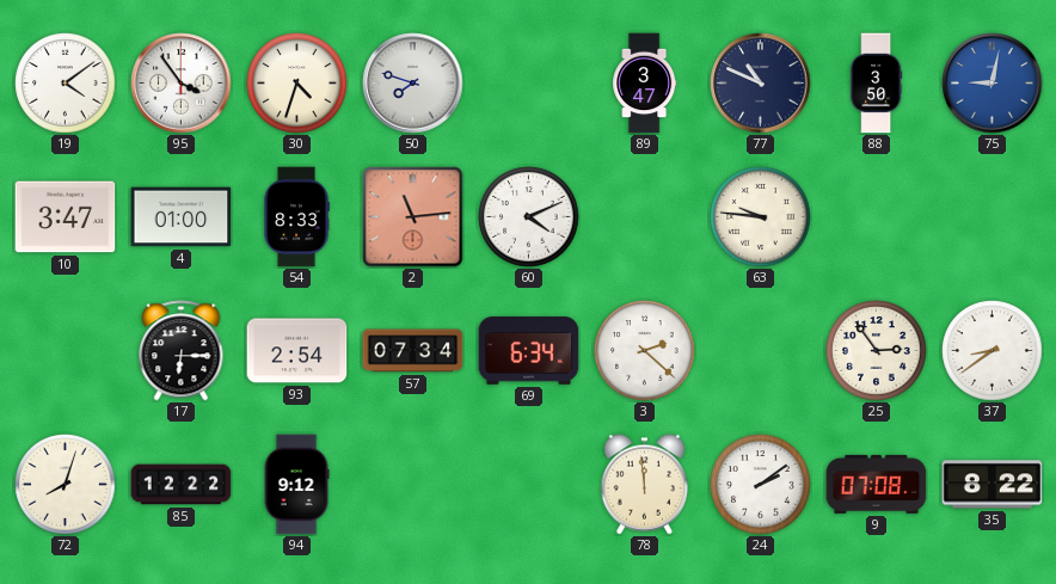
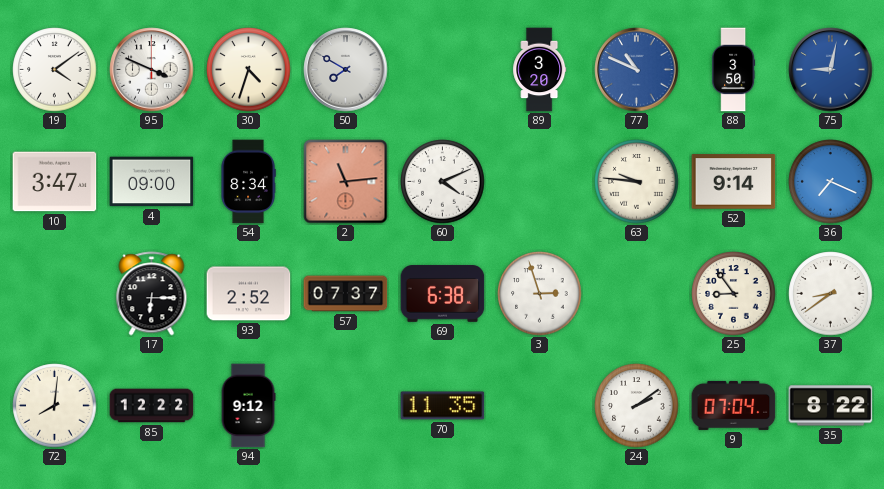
95: 3:54 -> 3:49 (152, 70)
50: 7:48 -> 7:50 (346, 70)
89: 3:47 -> 3:20 (540, 70)
77 dial: navy -> blue (637, 70)
4: 01:00 -> 09:00 (152, 182)
54: 8:33 -> 8:34 (248, 182)
52: none -> 9:14 (734, 182)
36: none -> 7:19 (831, 182)
93: 2:54 -> 2:52 (249, 294)
57: 07:34 -> 07:37 (346, 294)
69: 6:34 -> 6:38 (443, 294)
3: 2:22 -> 2:57 (540, 294)
25: 2:54 -> 8:54 (734, 294)
72: 8:03 -> 8:01 (55, 406)
70: none -> 11:35 (443, 406)
78: 11:59 -> none (644, 485)
9: 07:08 -> 07:04 (734, 405)
